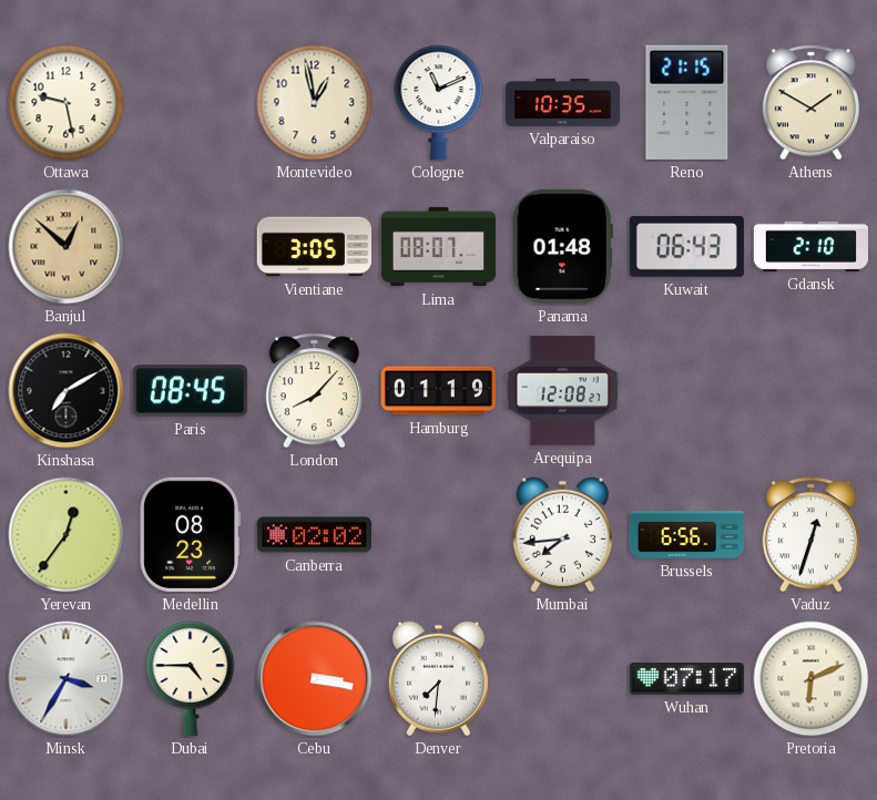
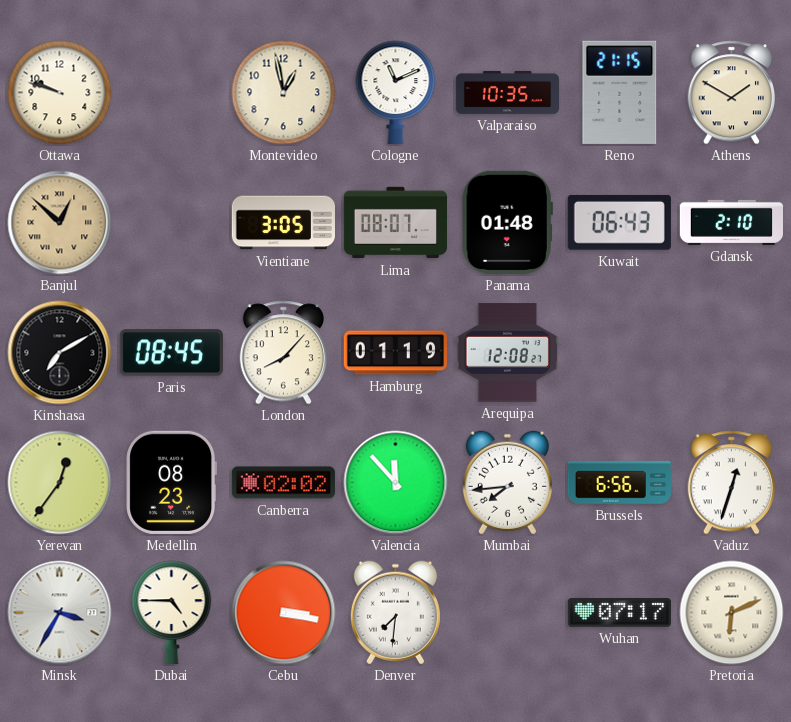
Ottawa: 9:28 -> 9:48 (60, 93)
Valencia: none -> 11:53 (396, 483)
